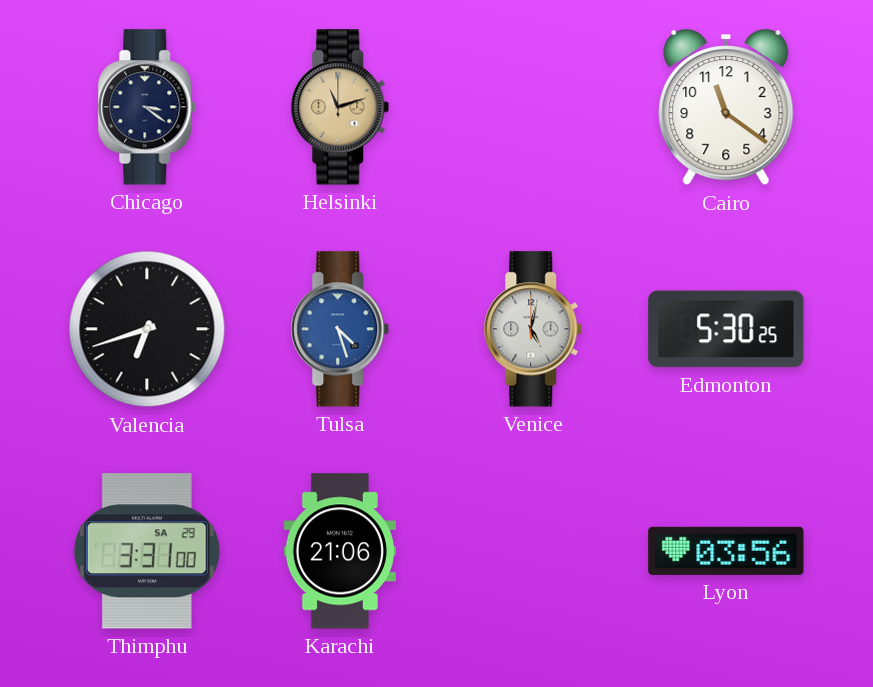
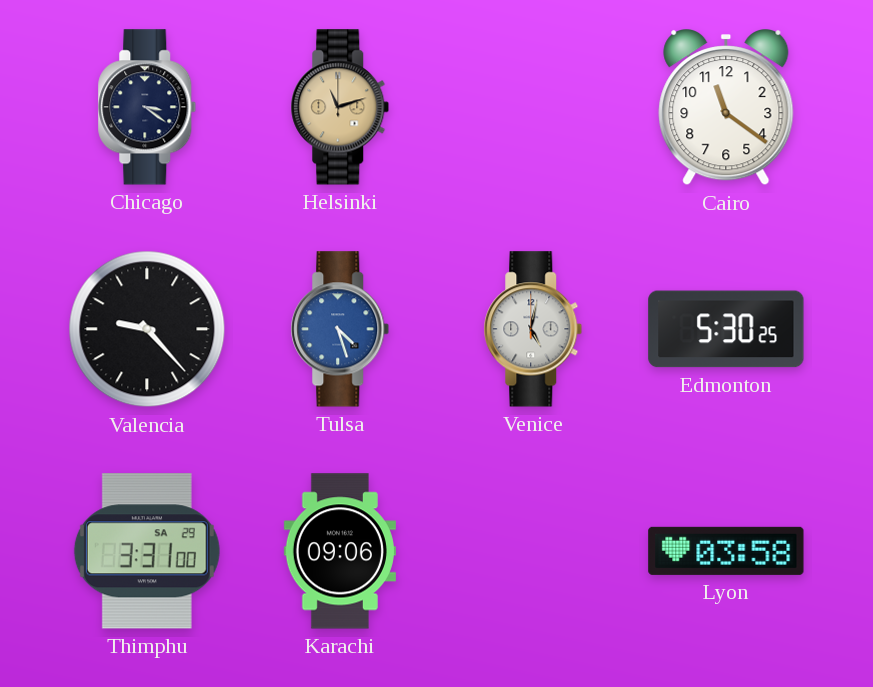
Valencia: 6:42 -> 9:23 (147, 329)
Karachi: 21:06 -> 09:06 (340, 551)
Lyon: 03:56 -> 03:58 (726, 551)
